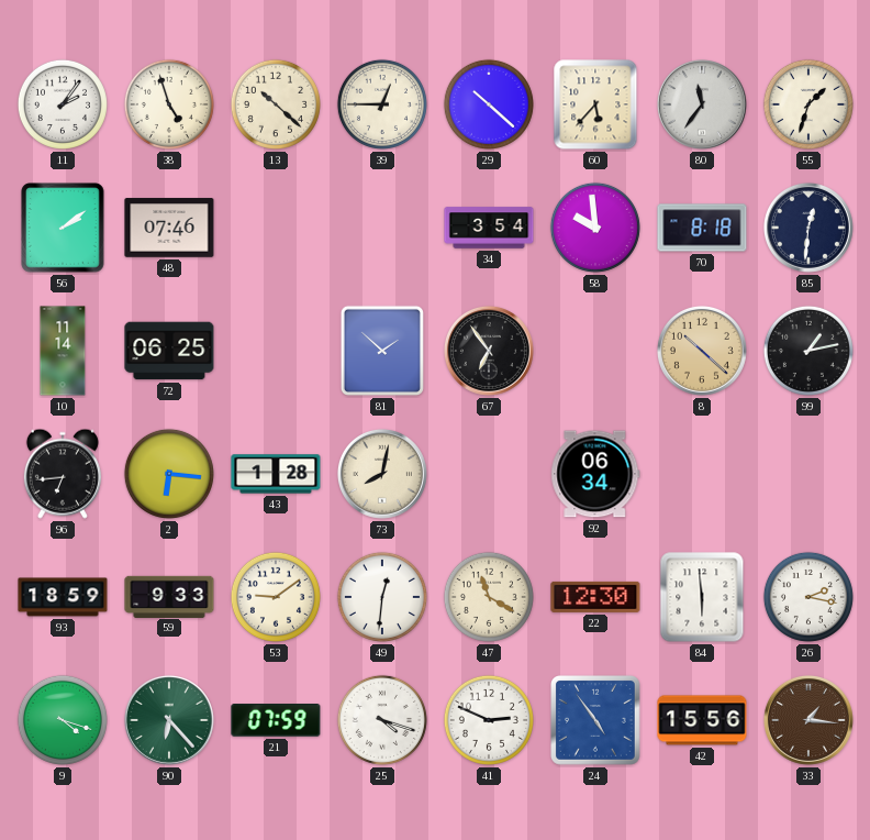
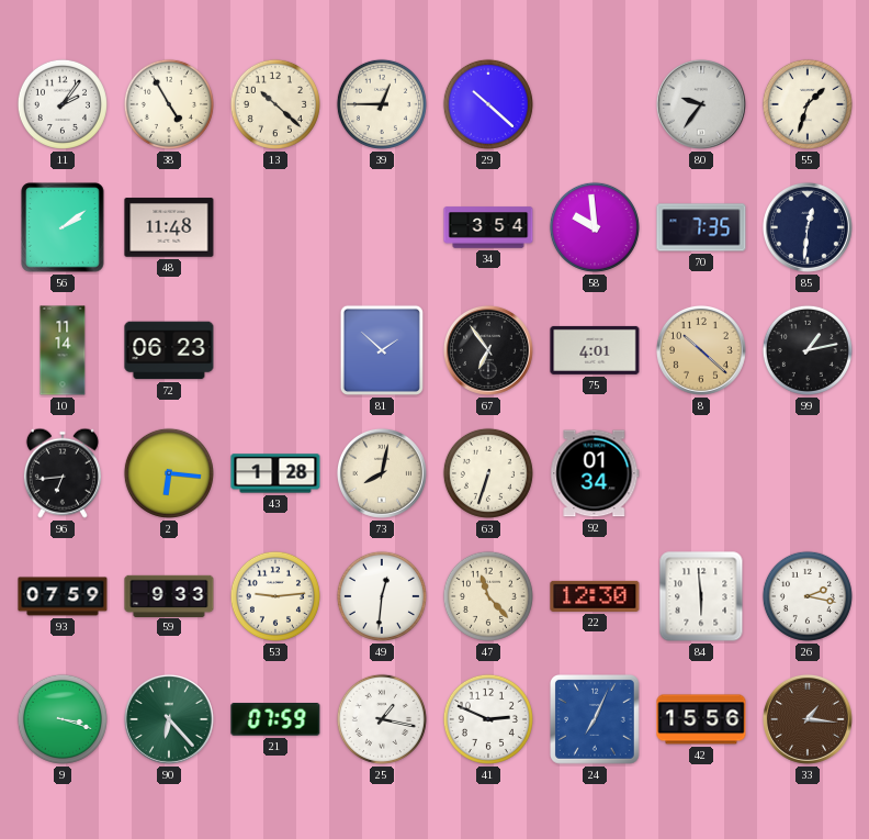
38: 4:57 -> 4:55 (169, 104)
60: 5:37 -> none (595, 104)
80: 11:36 -> 9:36 (701, 104)
48: 07:46 -> 11:48 (169, 227)
70: 8:18 -> 7:35 (701, 227)
72: 06:25 -> 06:23 (169, 350)
75: none -> 4:01 (595, 350)
63: none -> 6:33 (488, 473)
92: 06:34 -> 01:34 (595, 473)
93: 18:59 -> 07:59 (63, 596)
53: 9:09 -> 9:14 (275, 596)
47: 11:20 -> 11:23 (488, 596)
9: 4:18 -> 3:18 (63, 719)
25: 4:18 -> 1:17 (382, 719)
24: 4:54 -> 7:04 (596, 720)
